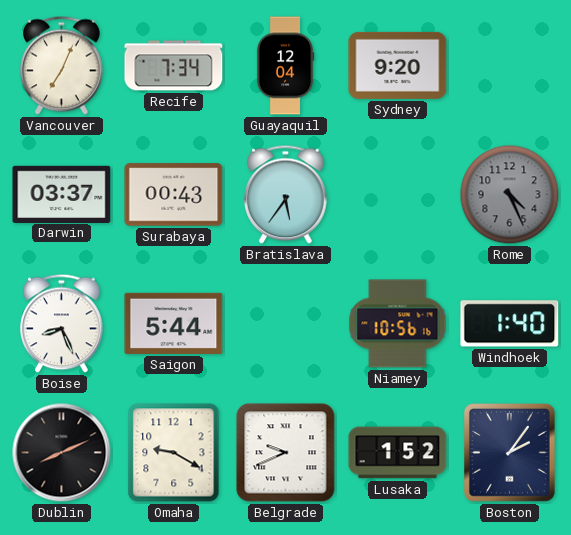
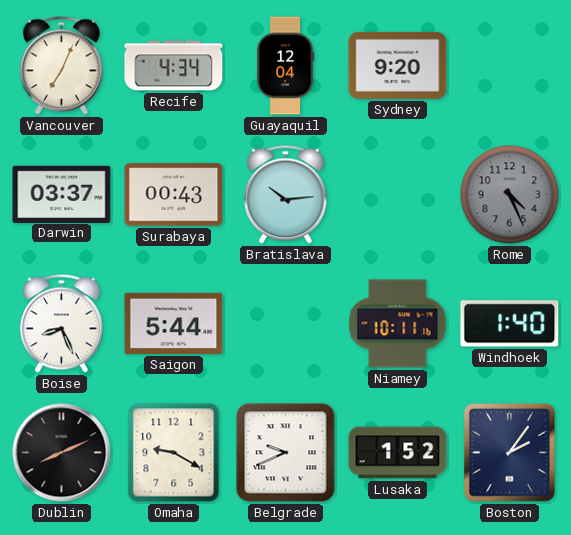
Recife: 7:34 -> 4:34 (174, 66)
Bratislava: 5:36 -> 10:14 (286, 195)
Niamey: 10:56 -> 10:11 (398, 324)
